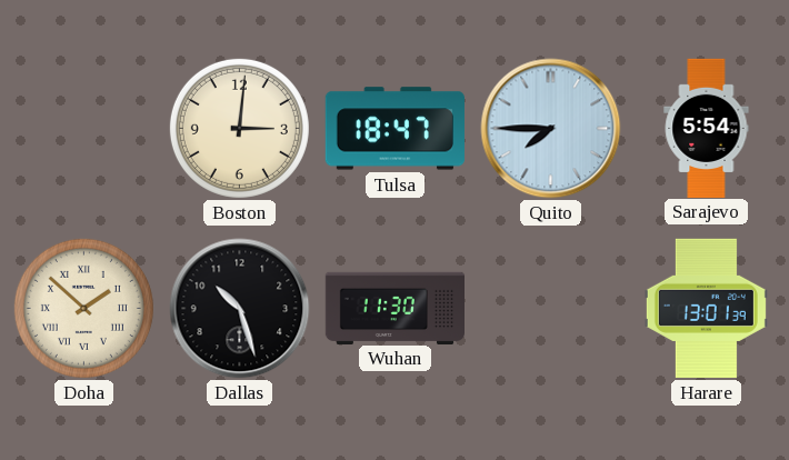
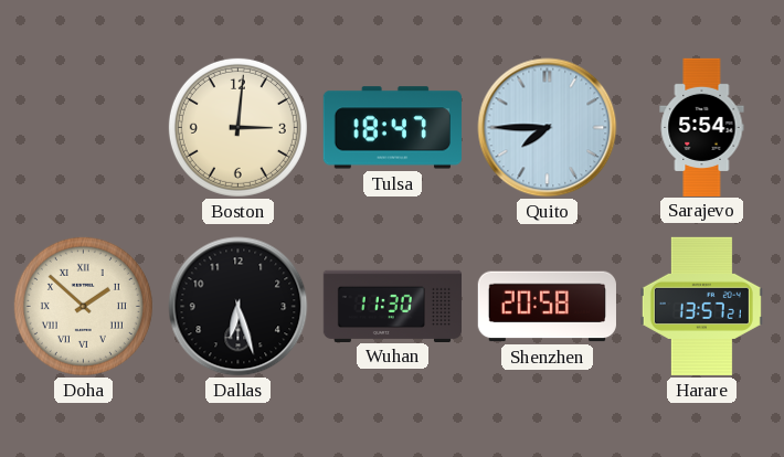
Dallas: 10:27 -> 6:27 (239, 307)
Shenzhen: none -> 20:58 (547, 307)
Harare: 13:01 -> 13:57 (701, 306)
